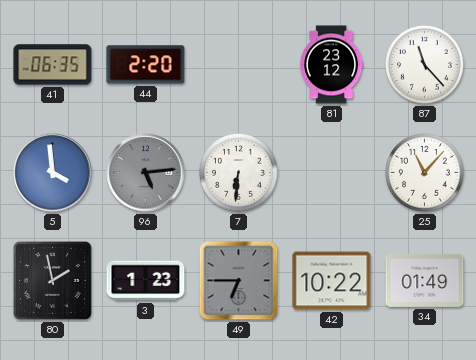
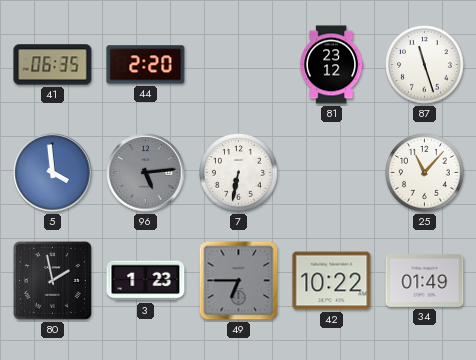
87: 11:23 -> 11:27 (425, 65)
7: 6:31 -> 6:32 (239, 173)
